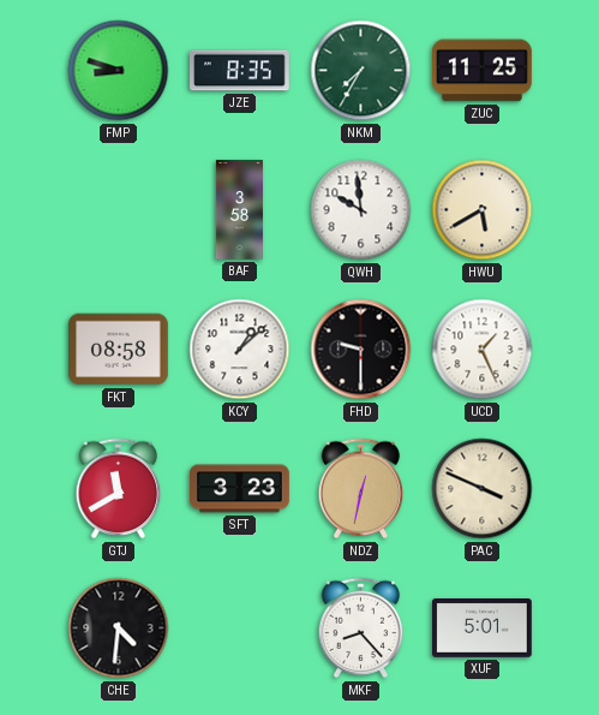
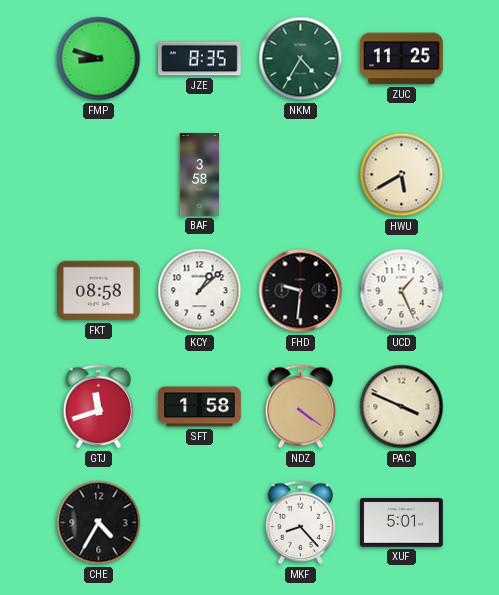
NKM: 7:35 -> 4:35 (301, 59)
QWH: 9:59 -> none (361, 210)
FHD: 9:30 -> 9:31 (301, 291)
GTJ: 11:40 -> 11:42 (99, 407)
SFT: 3:23 -> 1:58 (200, 407)
NDZ: 12:32 -> 4:21 (301, 407)
CHE: 4:31 -> 4:35 (99, 523)
